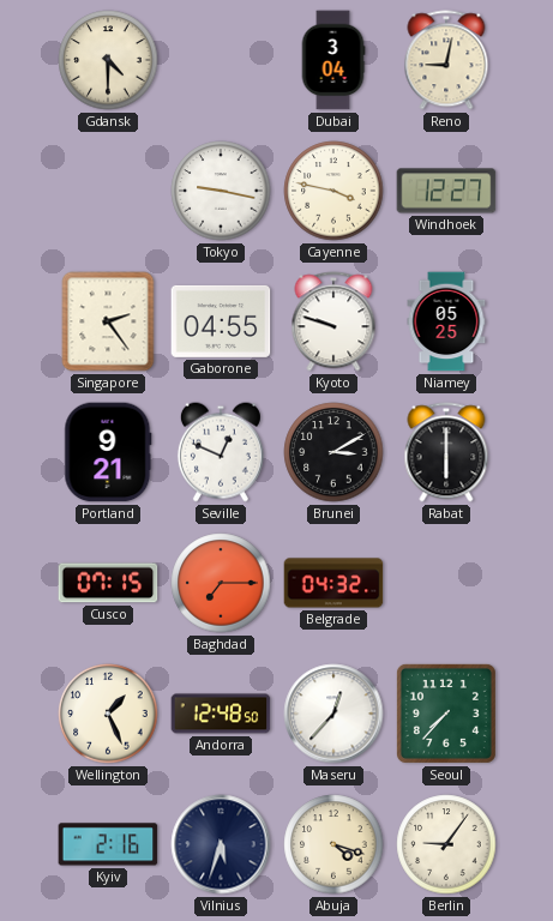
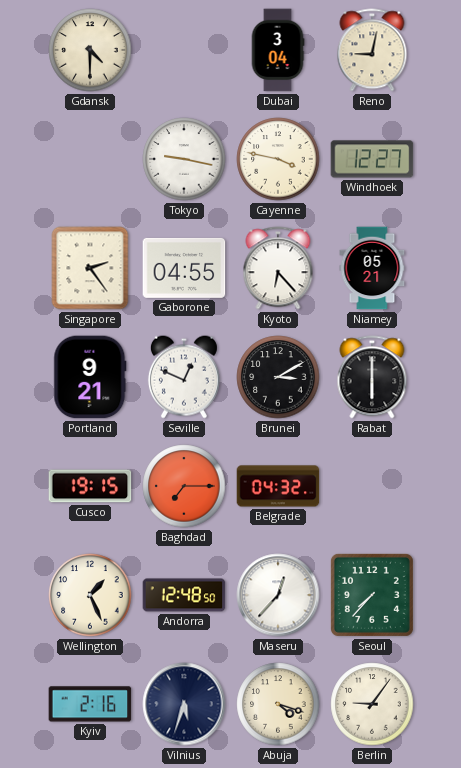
Kyoto: 9:48 -> 6:23 (278, 268)
Niamey: 05:25 -> 05:21 (372, 268)
Cusco: 07:15 -> 19:15 (90, 486)
